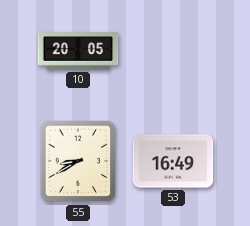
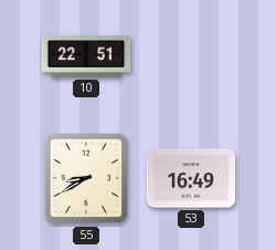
10: 20:05 -> 22:51 (86, 56)
